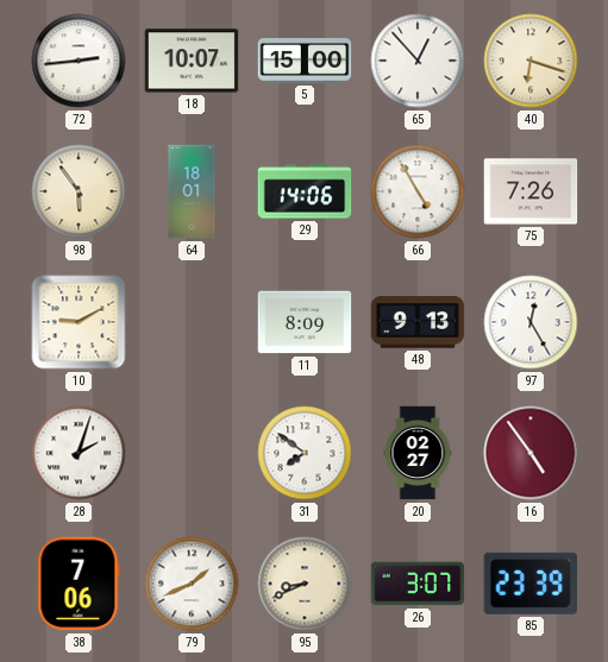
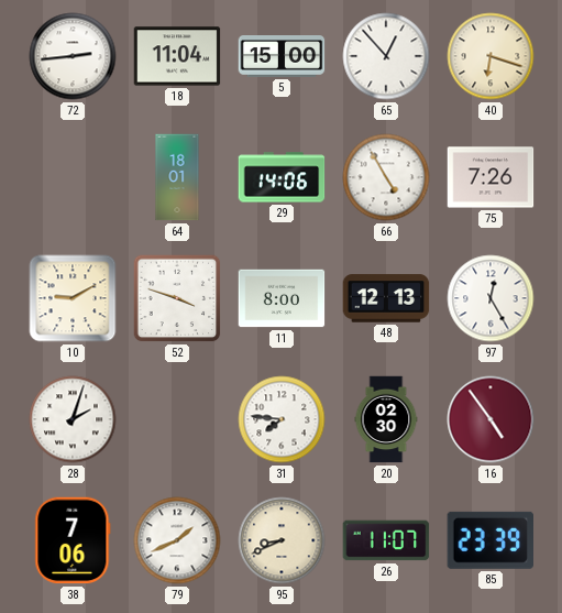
18: 10:07 -> 11:04 (177, 56)
98: 5:54 -> none (79, 191)
52: none -> 3:48 (177, 298)
11: 8:09 -> 8:00 (282, 298)
48: 9:13 -> 12:13 (386, 298)
31: 7:51 -> 7:46 (282, 419)
20: 02:27 -> 02:30 (386, 419)
26: 3:07 -> 11:07 (386, 540)
